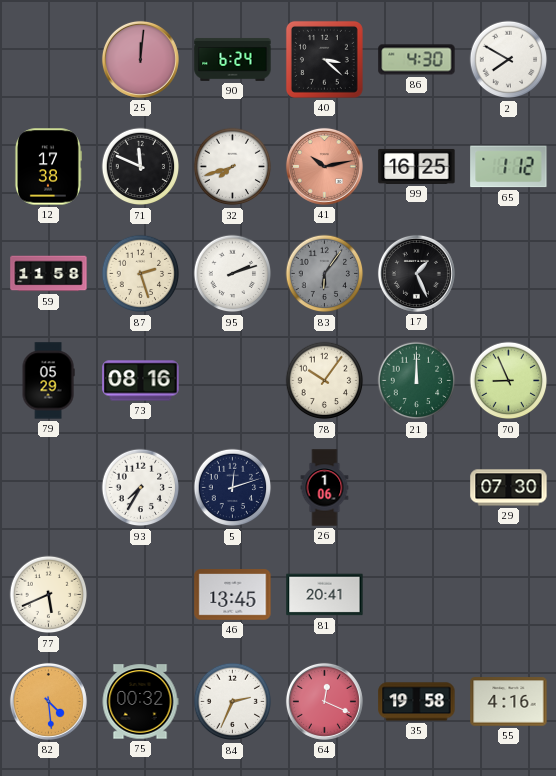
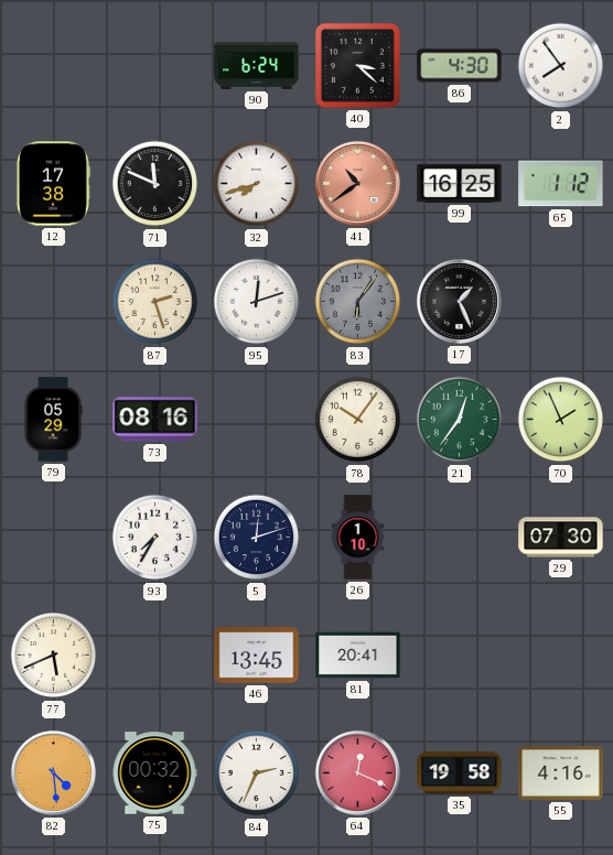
25: 12:01 -> none (140, 59)
2: 7:50 -> 7:54 (561, 66)
41: 10:13 -> 10:39 (357, 183)
59: 11:58 -> none (49, 274)
95: 2:12 -> 12:12 (257, 302)
21: 12:00 -> 12:36 (460, 420)
70: 8:56 -> 1:56 (561, 420)
26: 1:06 -> 1:10 (358, 538)
